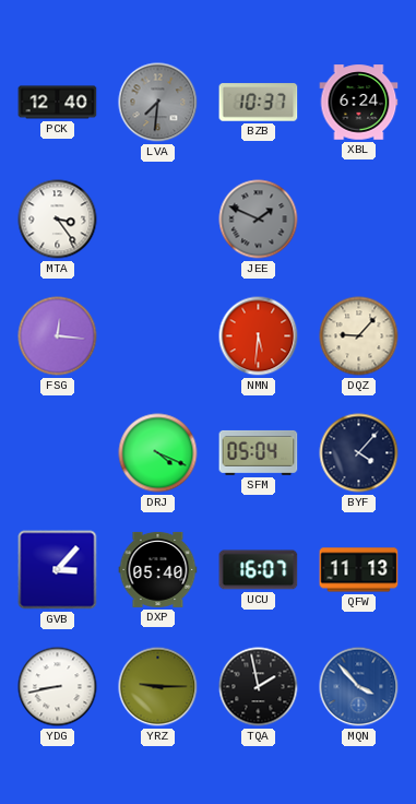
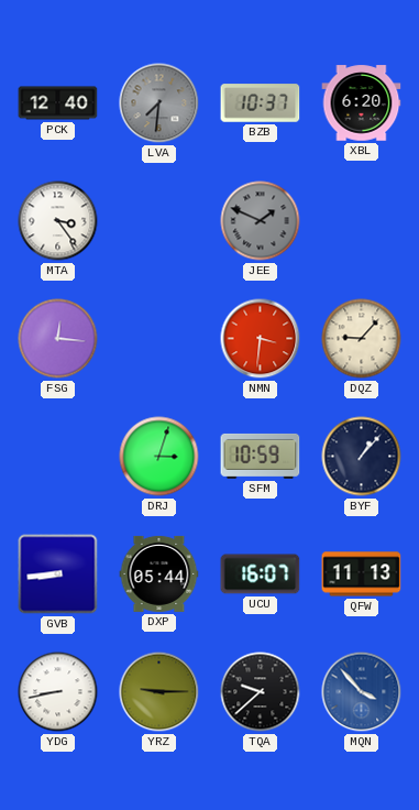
XBL: 6:24 -> 6:20 (362, 103)
NMN: 5:31 -> 3:31 (261, 339)
DRJ: 4:19 -> 3:03 (159, 457)
SFM: 05:04 -> 10:59 (261, 456)
BYF: 4:07 -> 1:07 (362, 457)
GVB: 3:07 -> 8:44 (58, 574)
DXP: 05:40 -> 05:44 (159, 573)
TQA: 1:58 -> 9:38 (261, 692)
